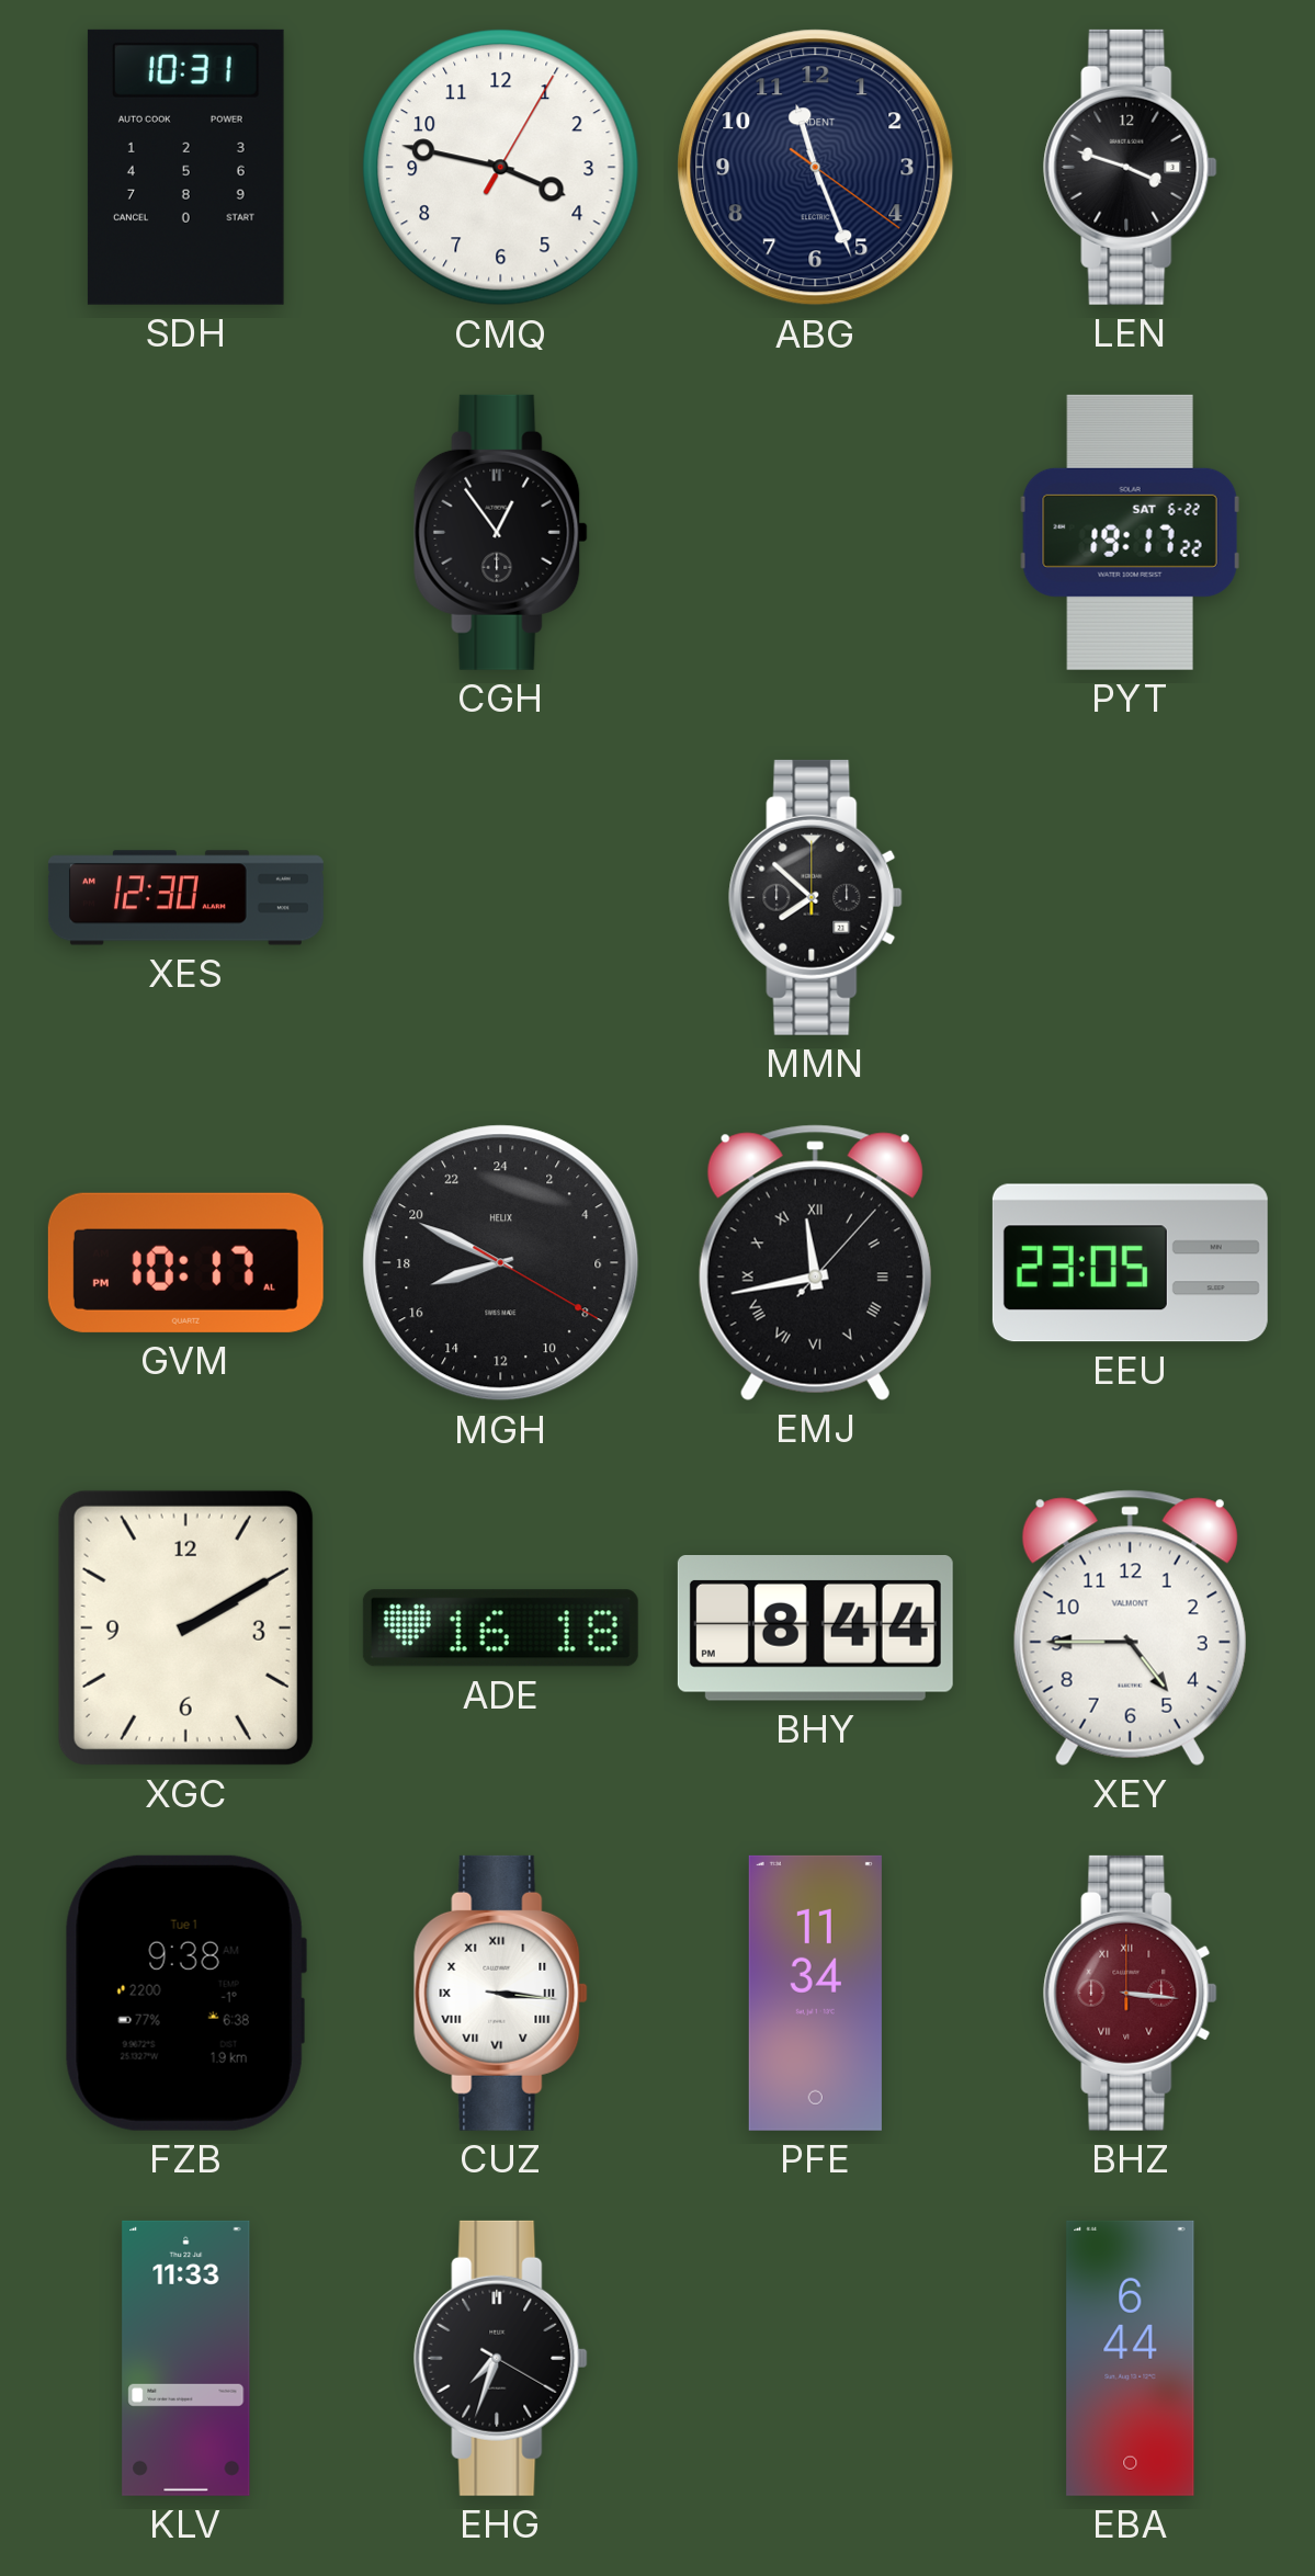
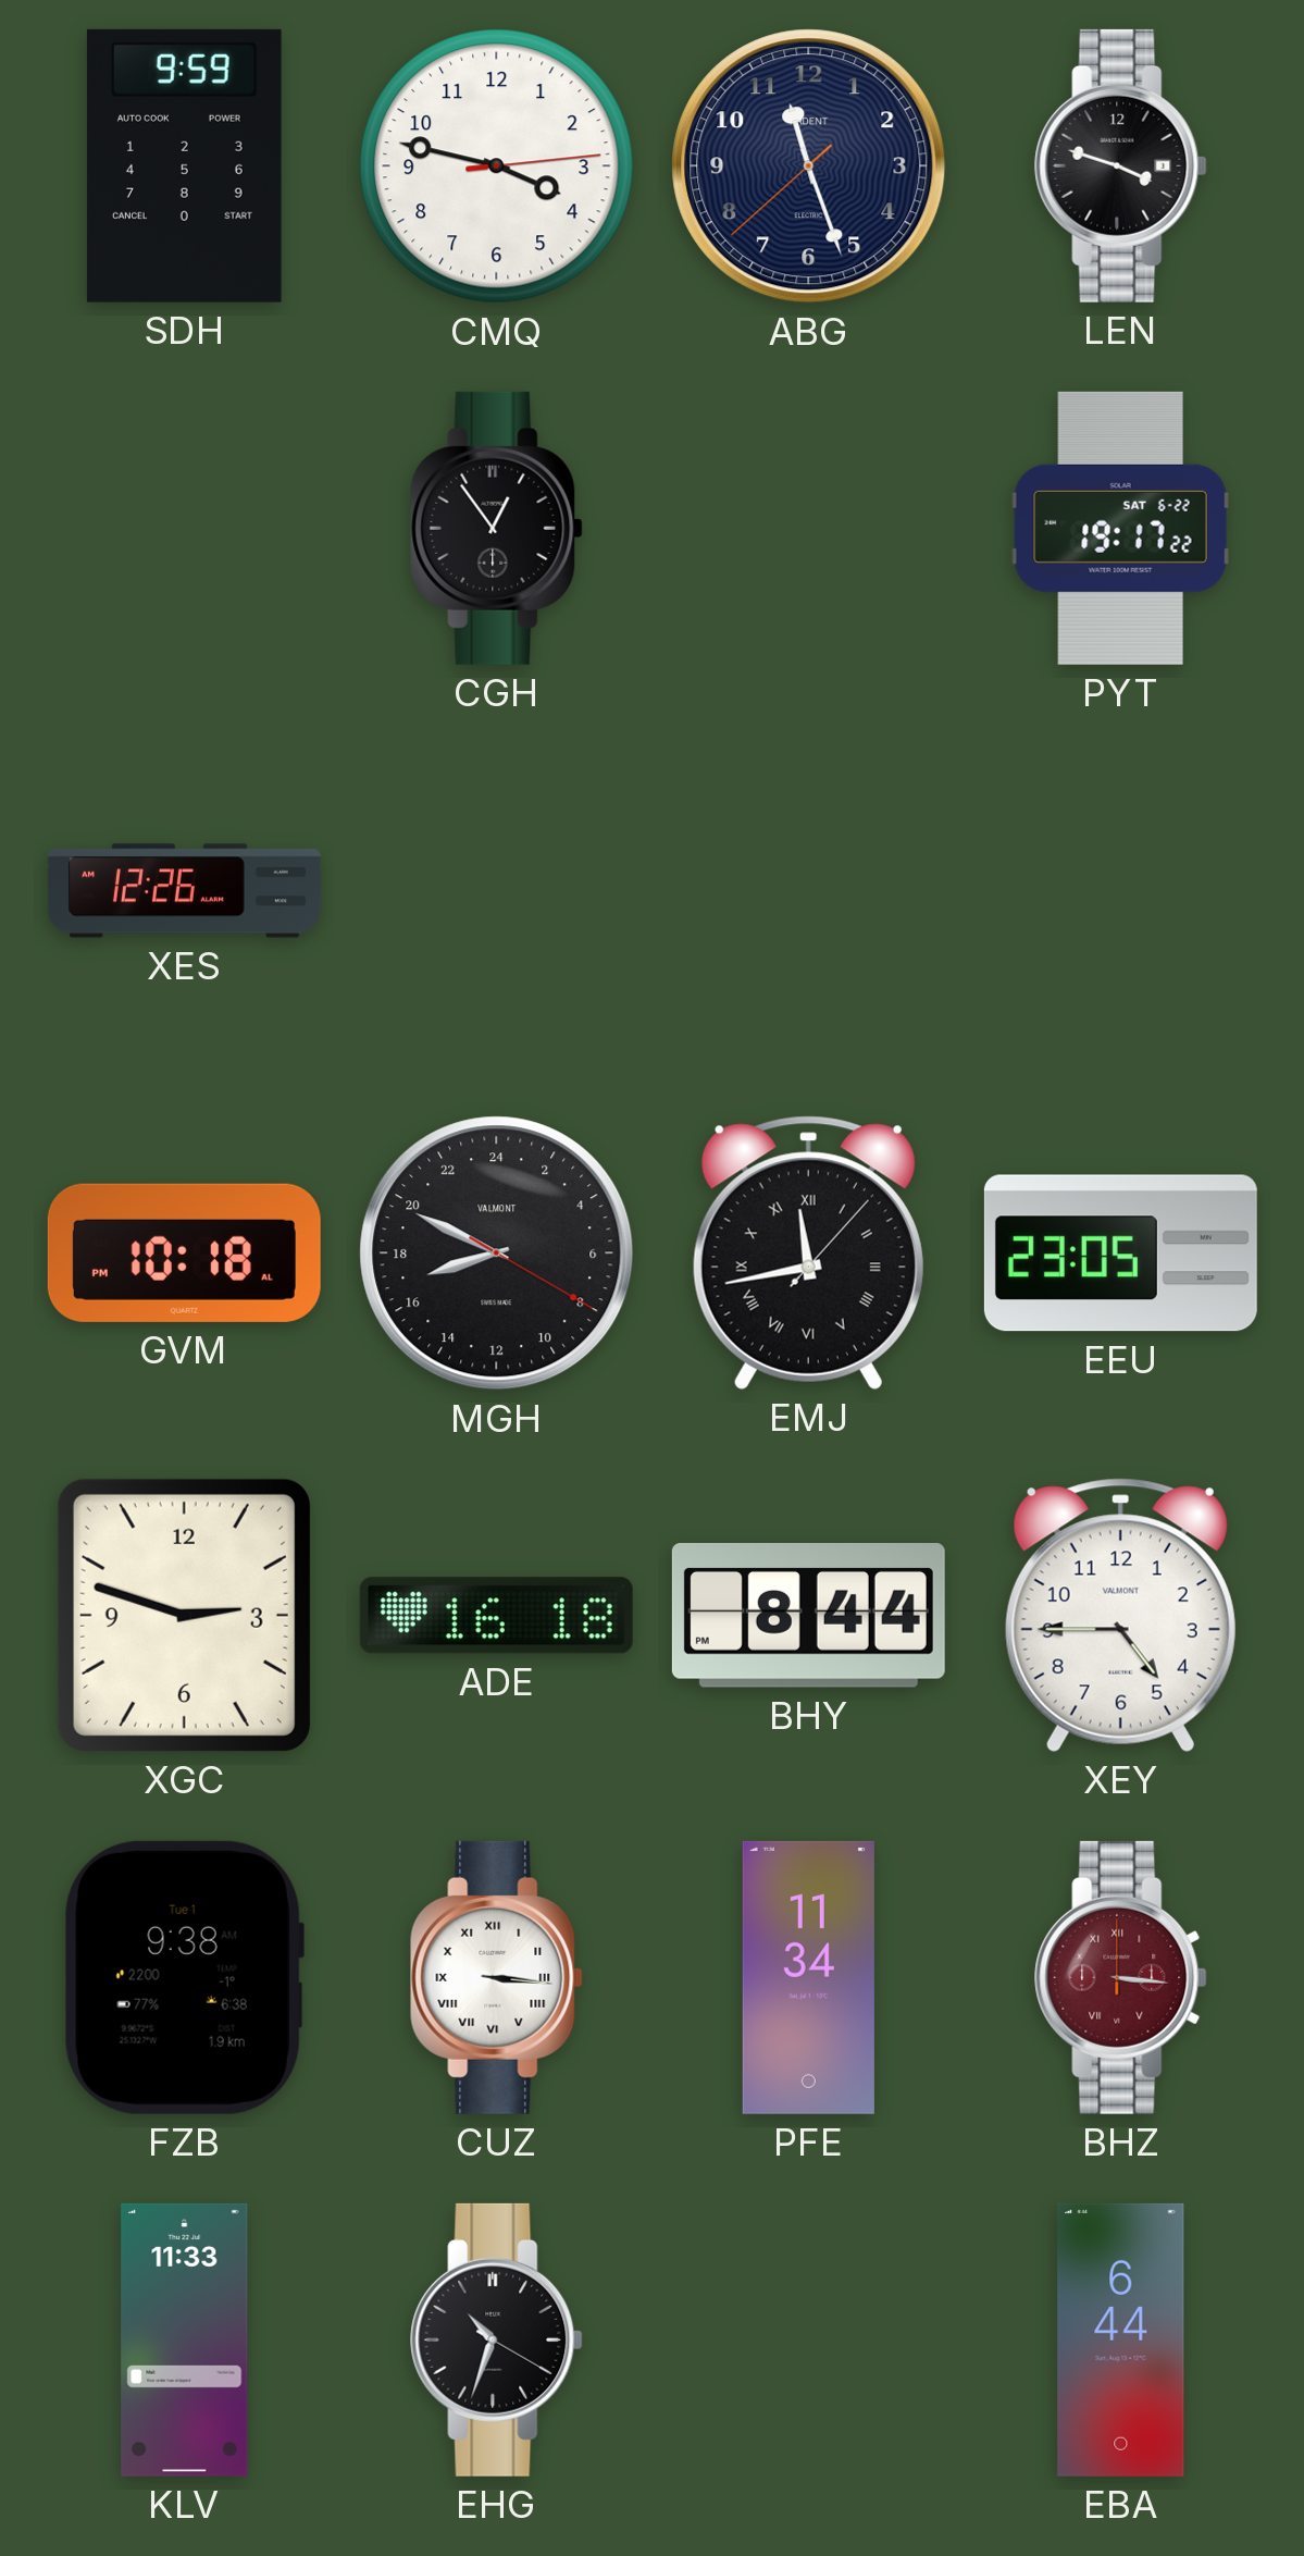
SDH: 10:31 -> 9:59 (184, 165)
CMQ: 3:47:05 -> 3:47:14 (497, 166)
ABG: 11:26:21 -> 11:26:38 (809, 166)
XES: 12:30 -> 12:26 (184, 891)
MMN: 7:52 -> none (816, 897)
GVM: 10:17 -> 10:18 (184, 1252)
MGH brand: HELIX -> VALMONT (497, 1254)
XGC: 2:10 -> 2:48 (184, 1615)
EHG: 7:33 -> 10:33 (497, 2339)
